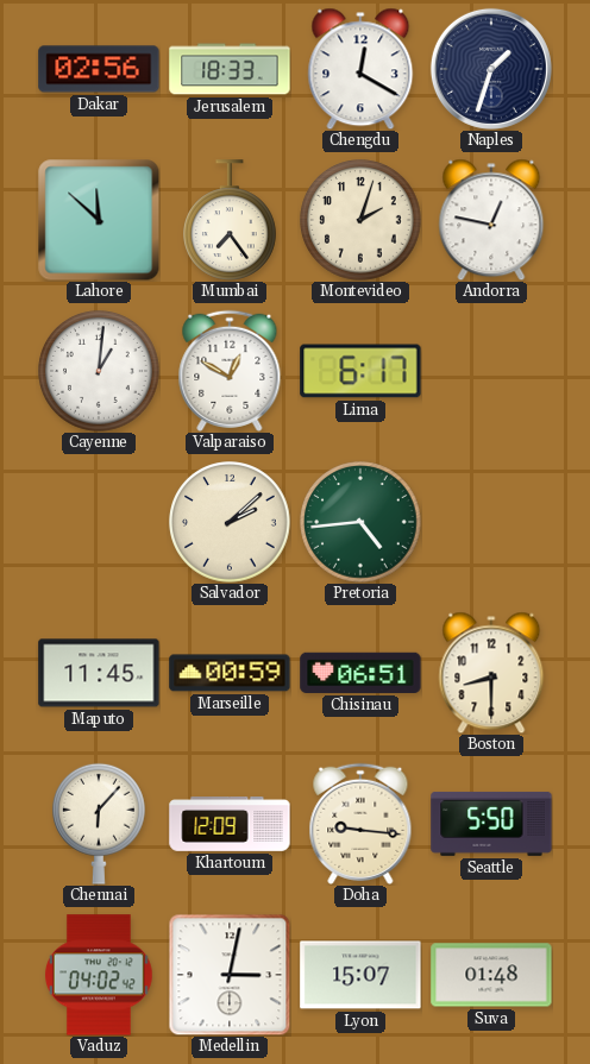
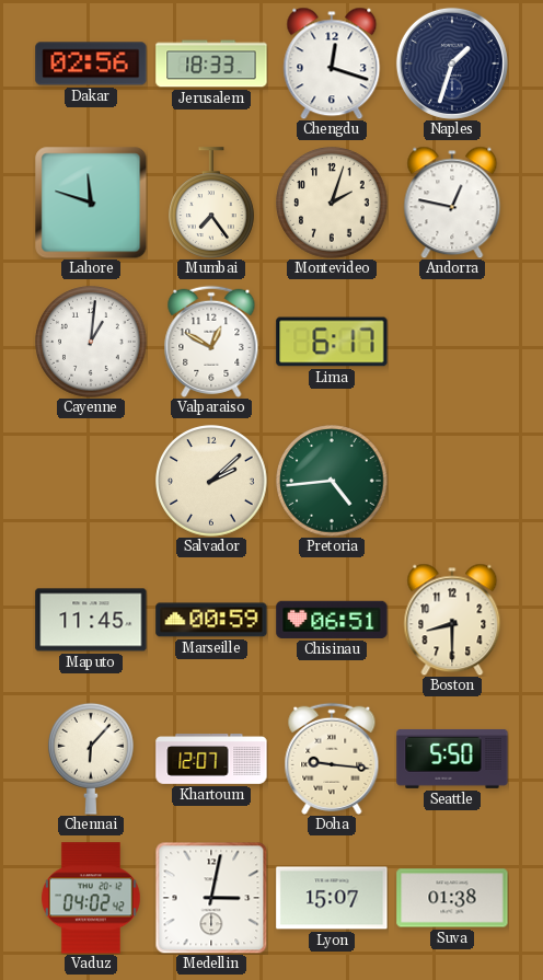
Chengdu: 12:20 -> 12:18 (332, 64)
Lahore: 11:52 -> 11:48 (91, 203)
Khartoum: 12:09 -> 12:07 (211, 760)
Suva: 01:48 -> 01:38 (452, 898)
